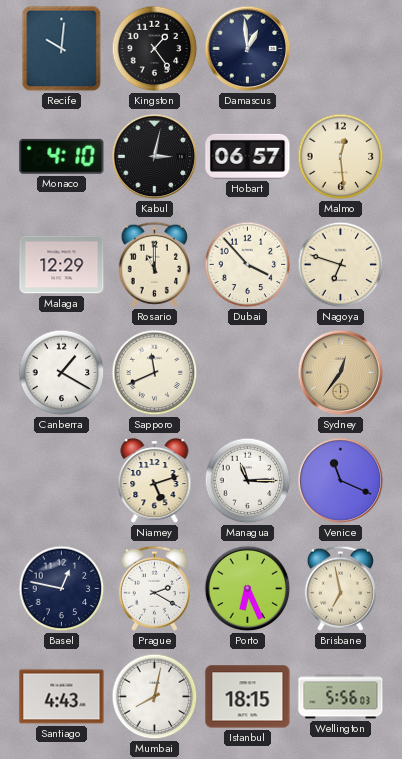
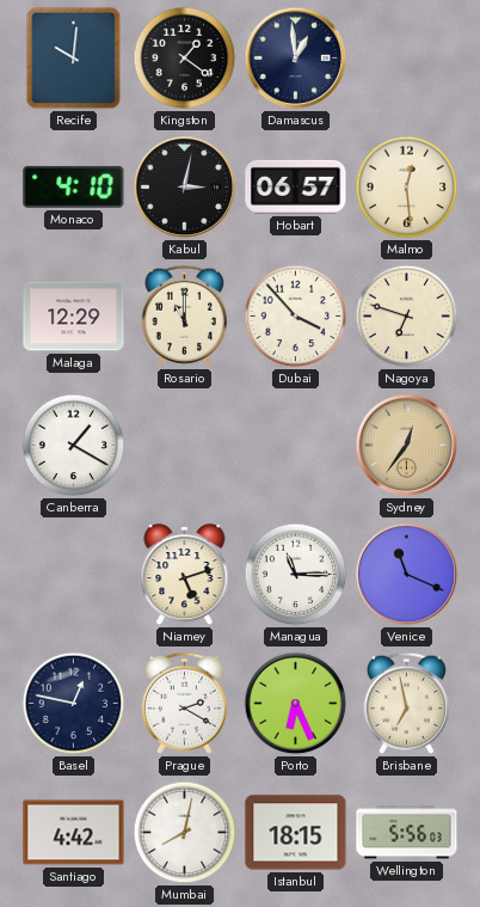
Kingston: 1:24 -> 1:21 (185, 59)
Sapporo: 11:41 -> none (155, 373)
Santiago: 4:43 -> 4:42 (74, 833)
